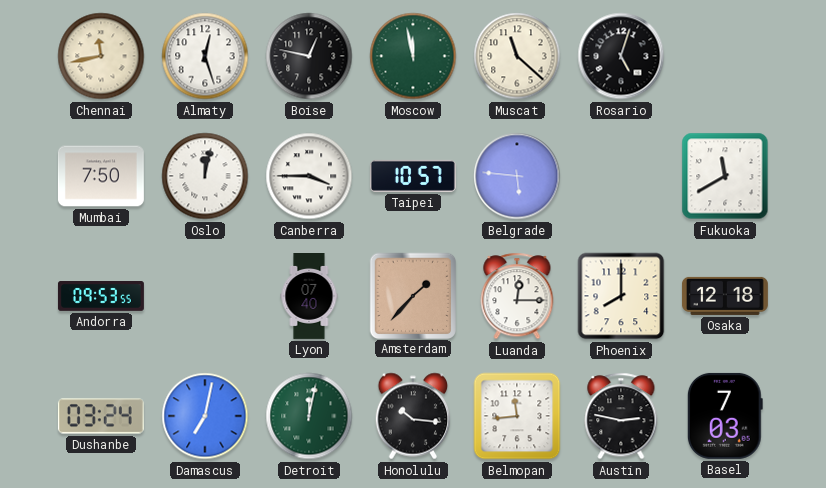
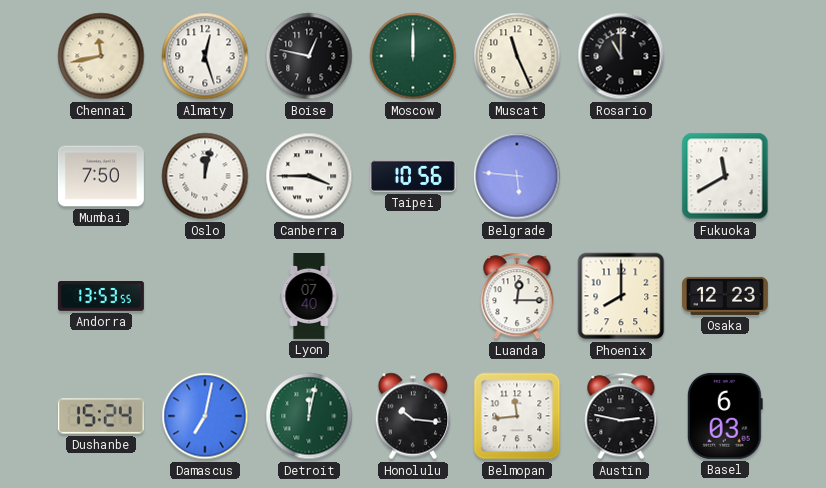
Moscow: 11:58 -> 12:00 (413, 56)
Muscat: 11:22 -> 11:26 (517, 56)
Rosario: 5:03 -> 11:00 (621, 56)
Taipei: 10:57 -> 10:56 (413, 176)
Andorra: 09:53 -> 13:53 (101, 297)
Amsterdam: 1:37 -> none (412, 295)
Osaka: 12:18 -> 12:23 (725, 296)
Dushanbe: 03:24 -> 15:24 (101, 416)
Basel: 7:03 -> 6:03 (725, 416)
